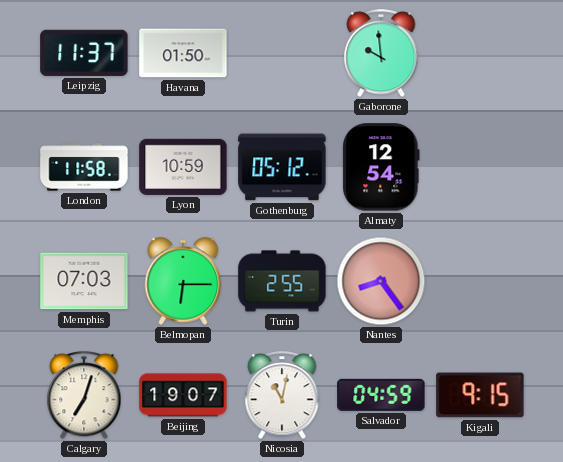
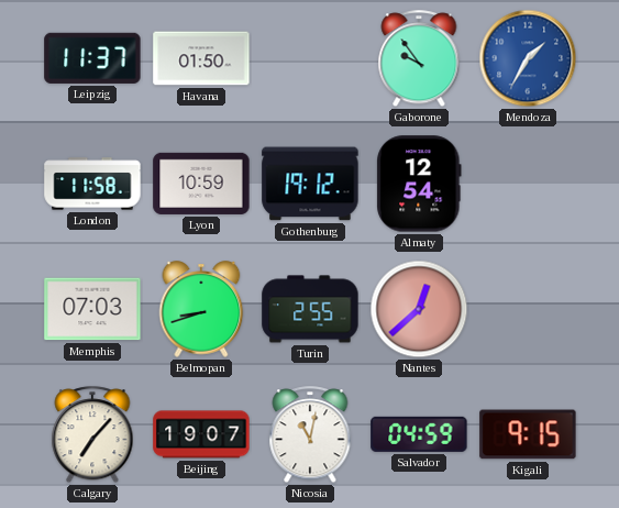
Gaborone: 9:59 -> 9:54 (419, 59)
Mendoza: none -> 1:35 (528, 58)
Gothenburg: 05:12 -> 19:12 (310, 184)
Belmopan: 6:15 -> 8:42 (201, 309)
Nantes: 8:24 -> 12:38 (419, 309)
Calgary: 7:03 -> 7:07 (92, 435)
